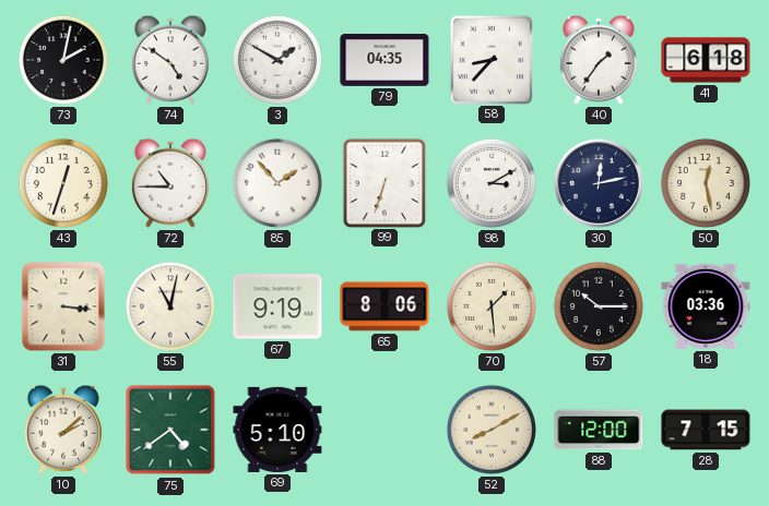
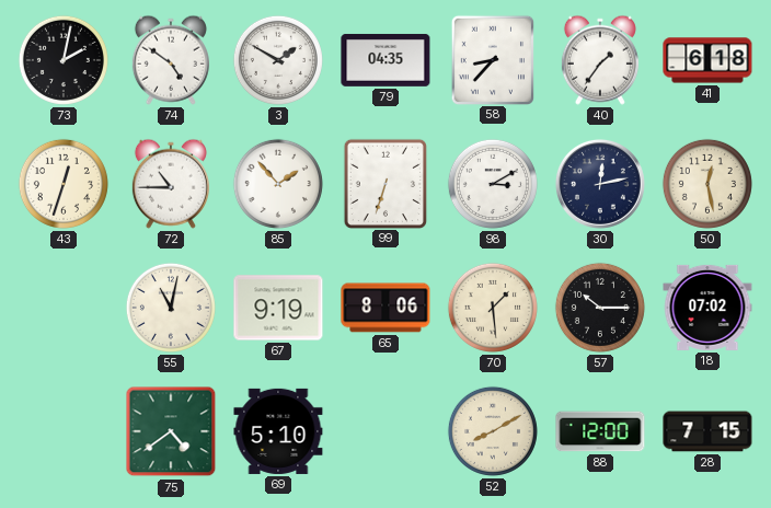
31: 3:16 -> none (63, 306)
18: 03:36 -> 07:02 (707, 308)
10: 2:08 -> none (63, 430)
